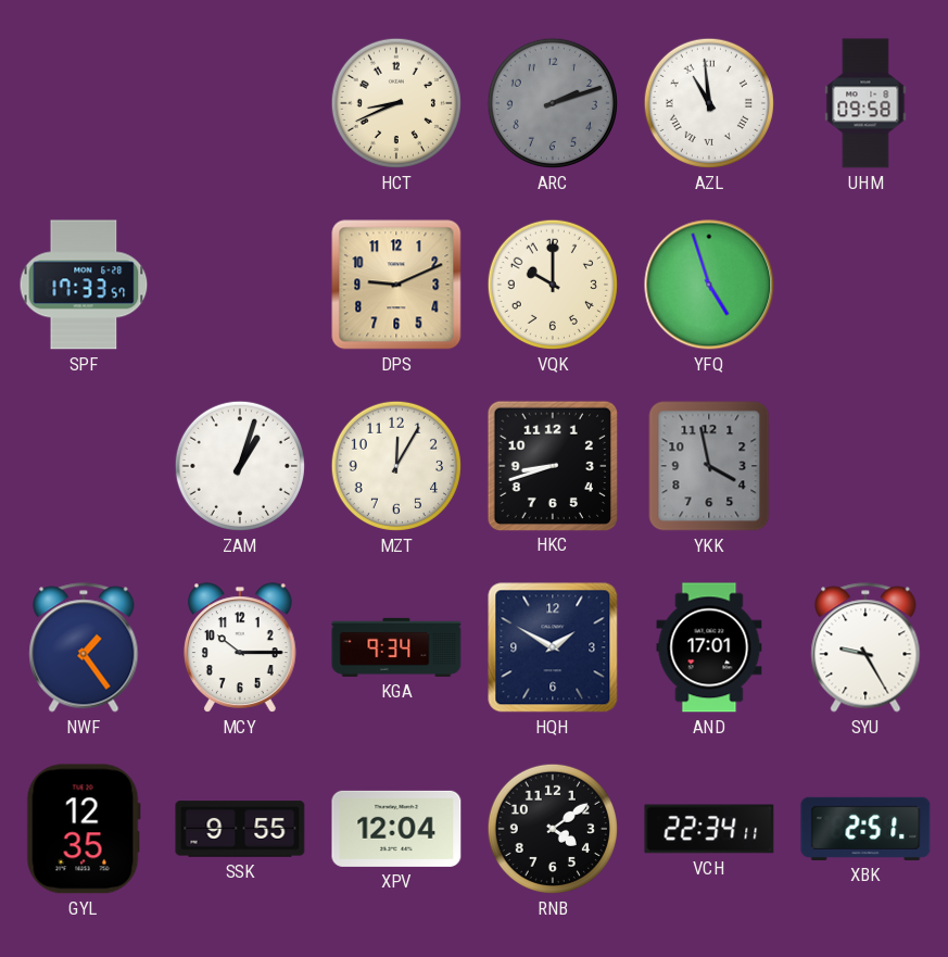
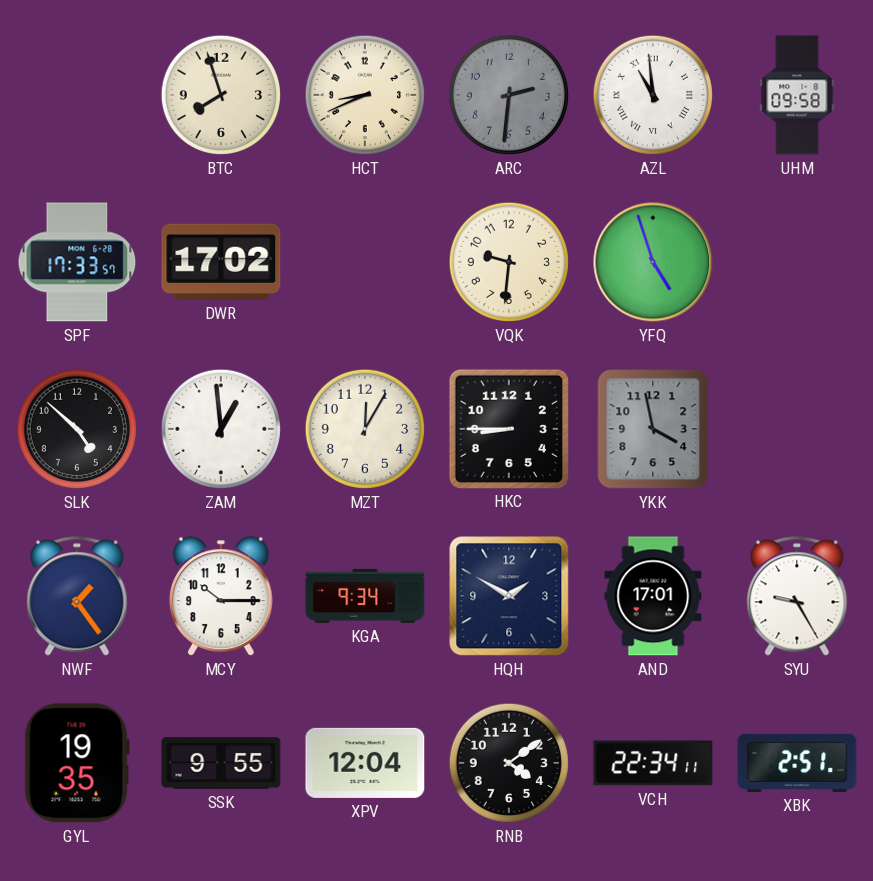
BTC: none -> 7:57 (221, 95)
ARC: 2:12 -> 2:31 (509, 95)
DWR: none -> 17:02 (221, 262)
DPS: 9:11 -> none (396, 285)
VQK: 10:00 -> 9:31 (509, 262)
SLK: none -> 4:52 (77, 429)
ZAM: 1:03 -> 12:59 (221, 429)
HKC: 8:42 -> 8:45 (508, 428)
GYL: 12:35 -> 19:35 (77, 763)
